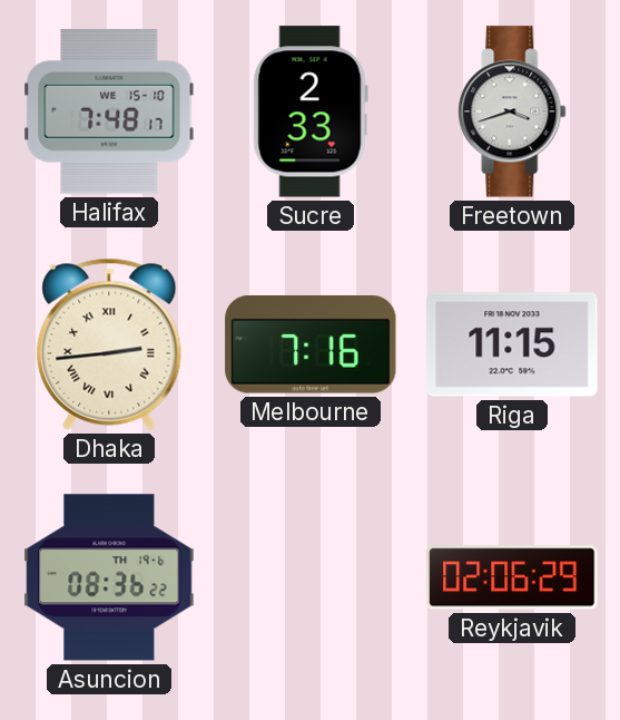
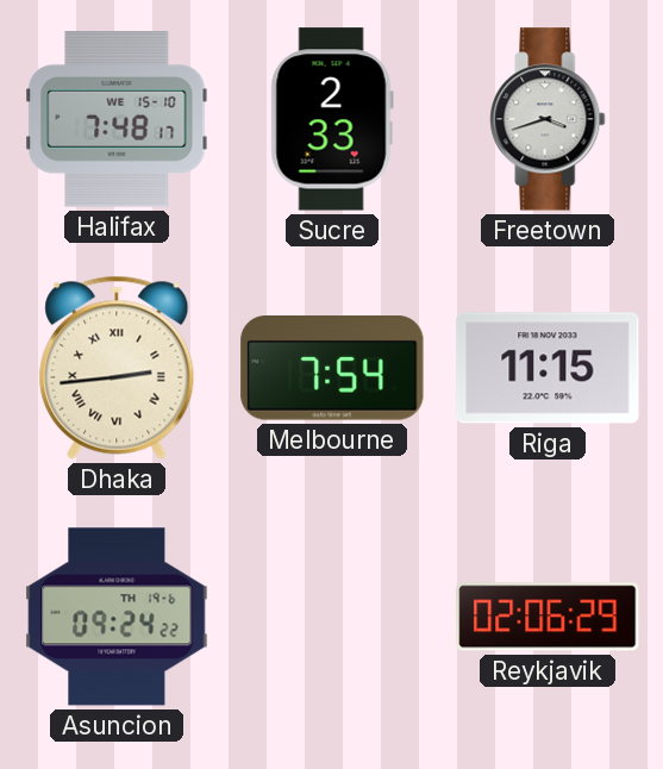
Melbourne: 7:16 -> 7:54 (332, 369)
Asuncion: 08:36 -> 09:24 (117, 617)
